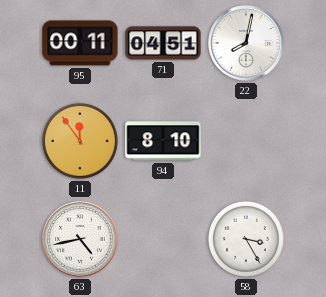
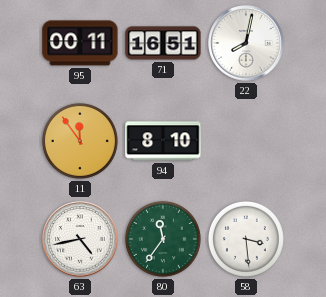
71: 04:51 -> 16:51 (163, 43)
80: none -> 11:36 (163, 239)
58: 3:25 -> 3:29 (246, 239)
